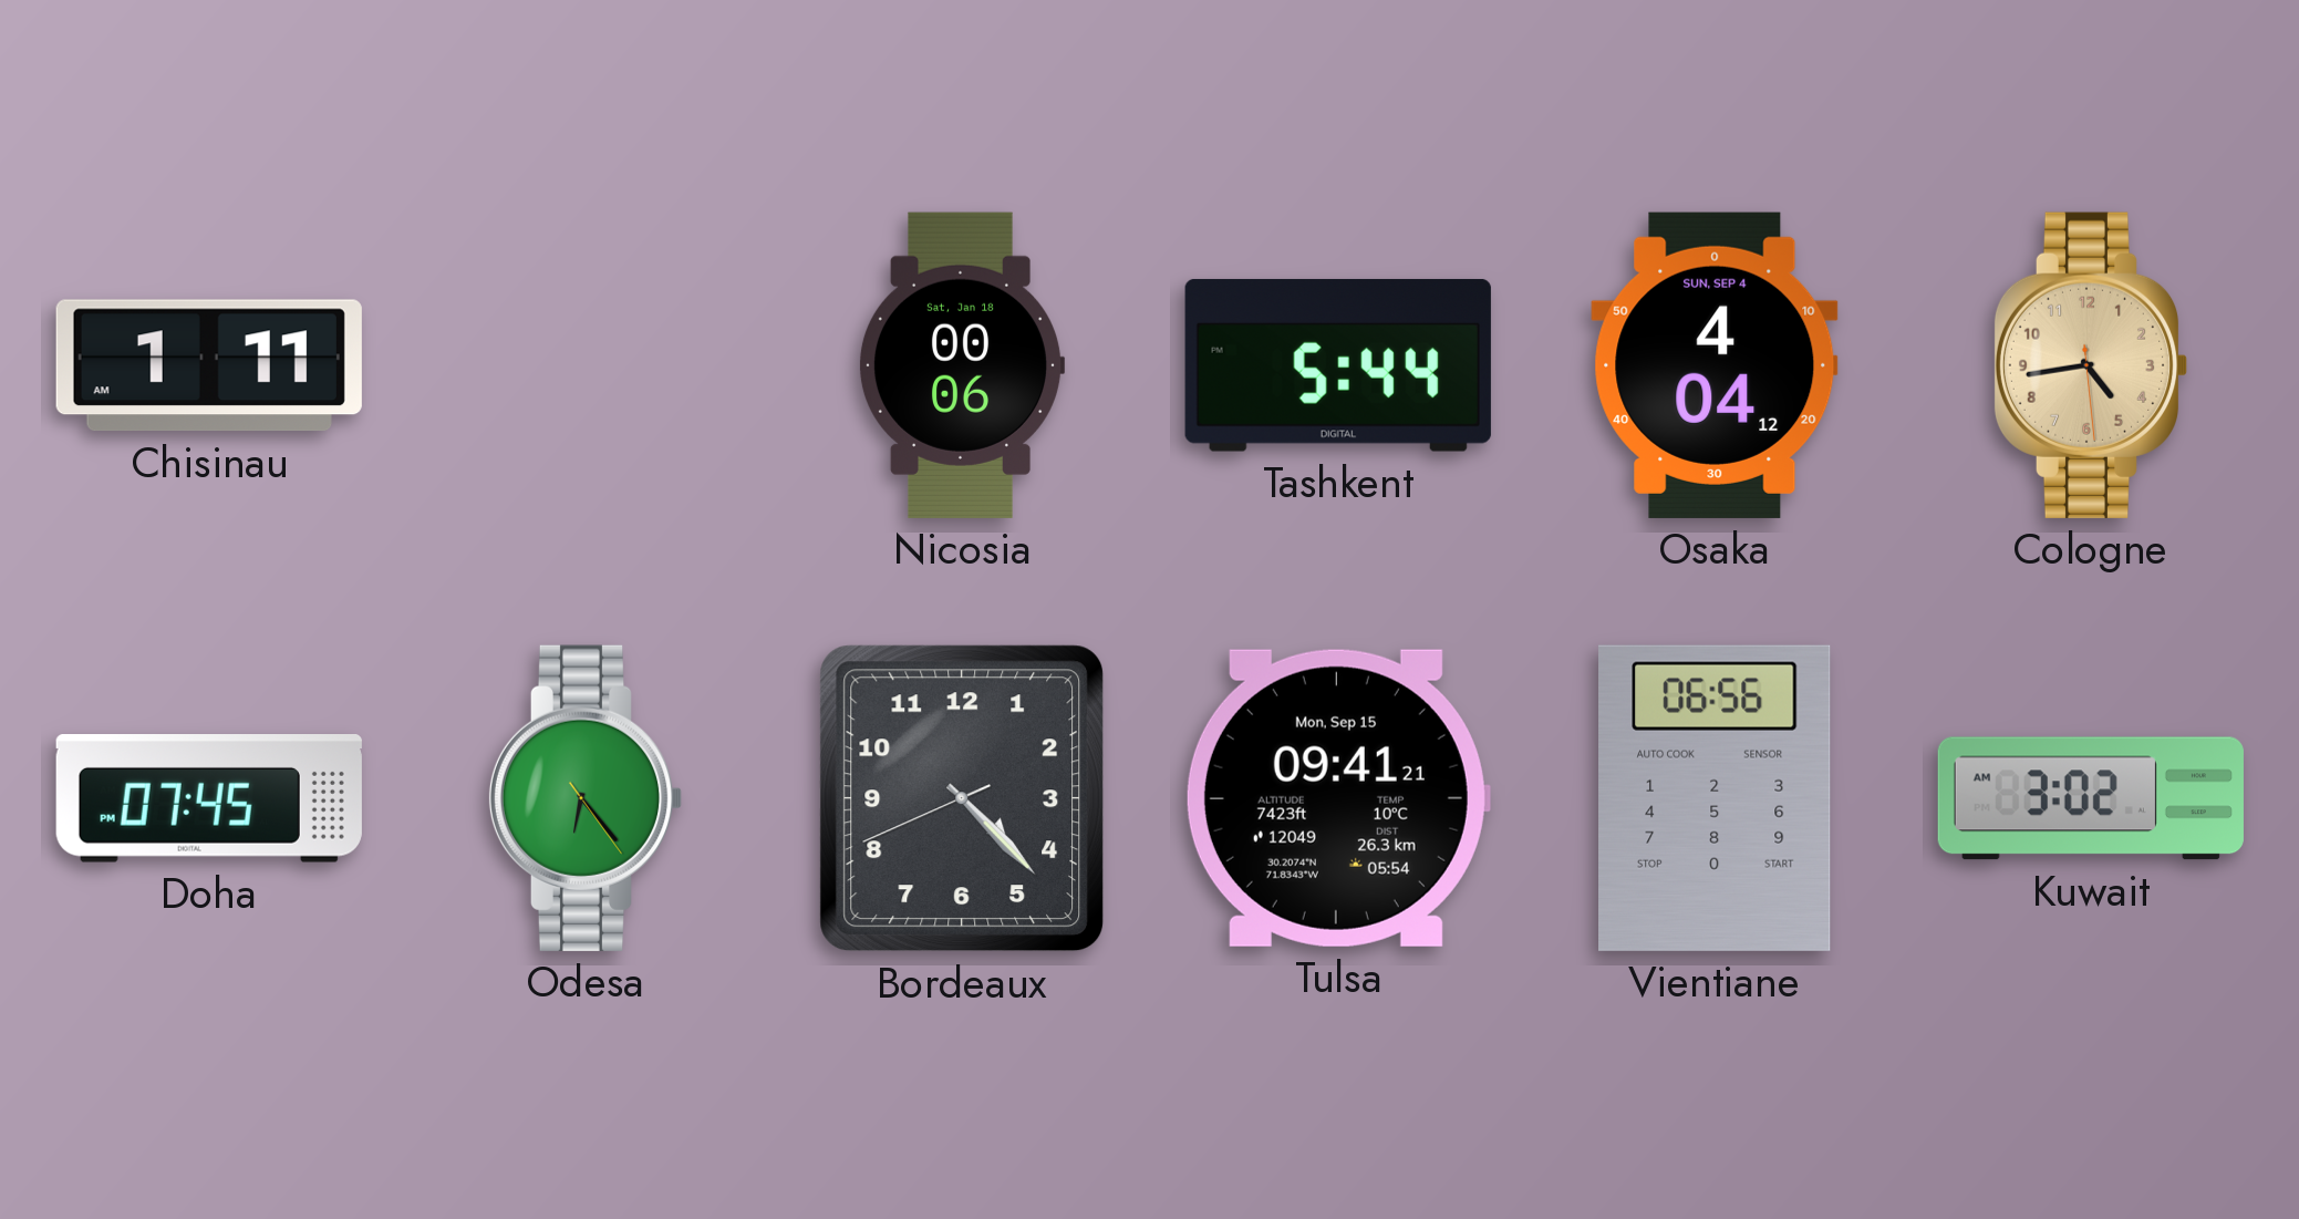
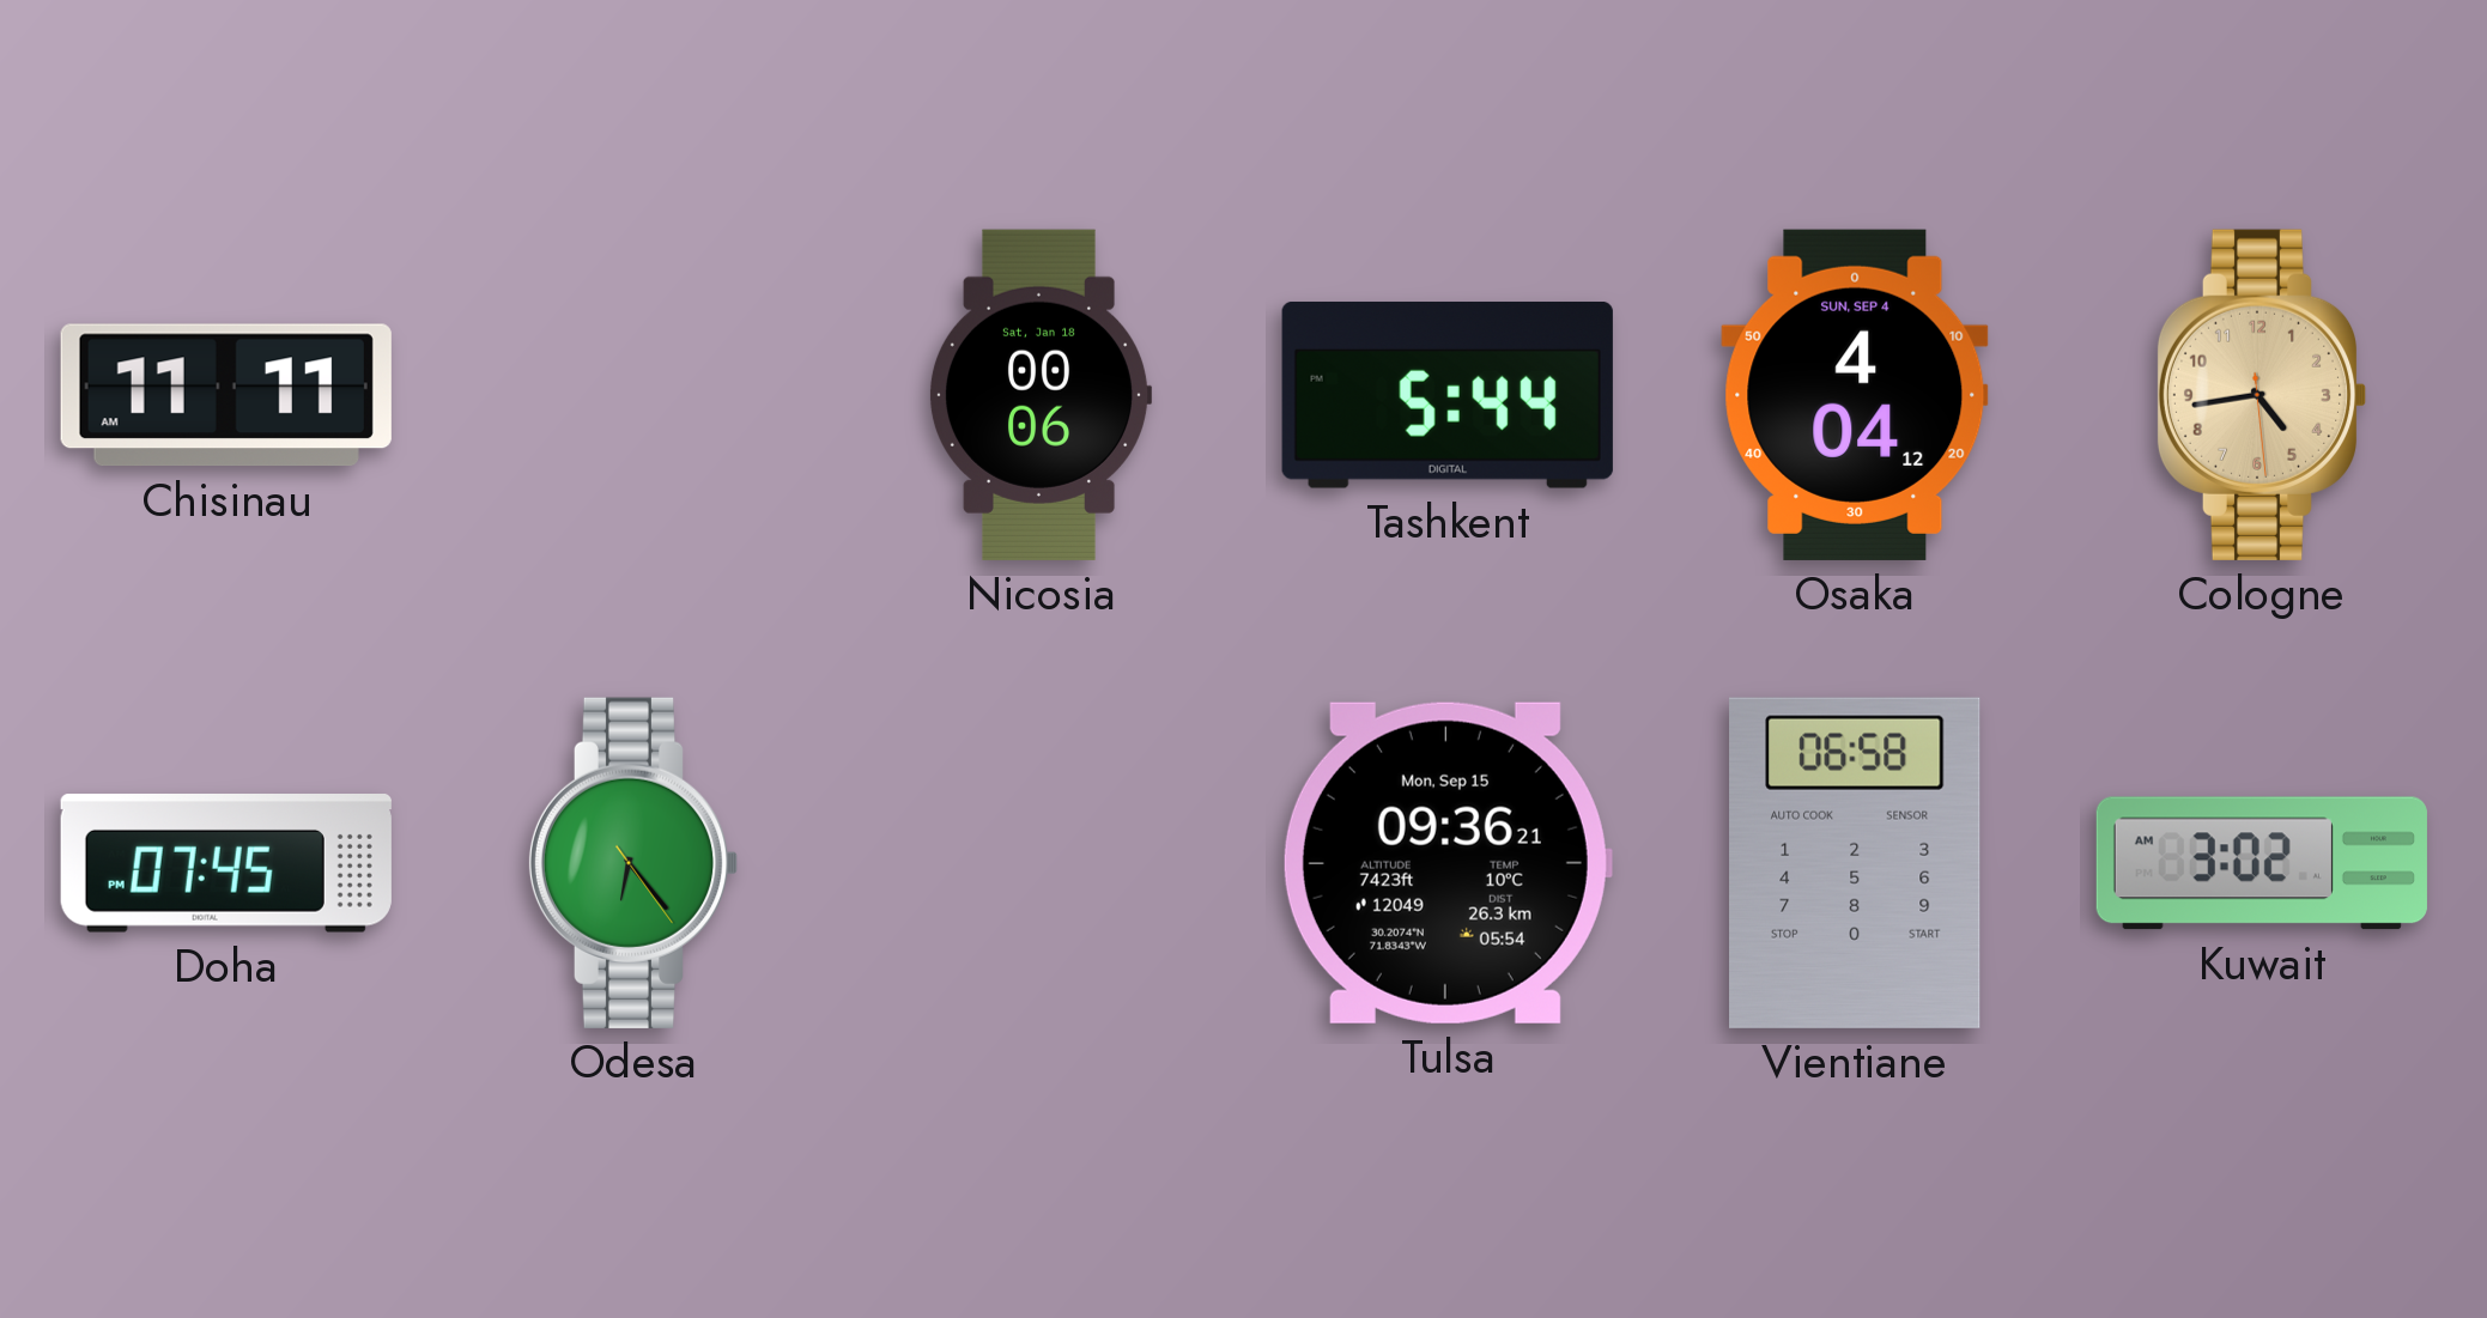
Chisinau: 1:11 -> 11:11 (226, 395)
Bordeaux: 4:22 -> none (962, 798)
Tulsa: 09:41 -> 09:36 (1446, 863)
Vientiane: 06:56 -> 06:58 (1855, 863)
